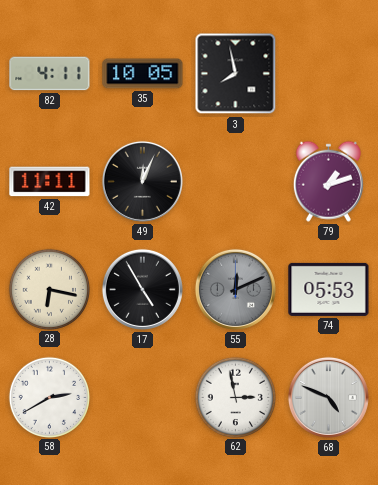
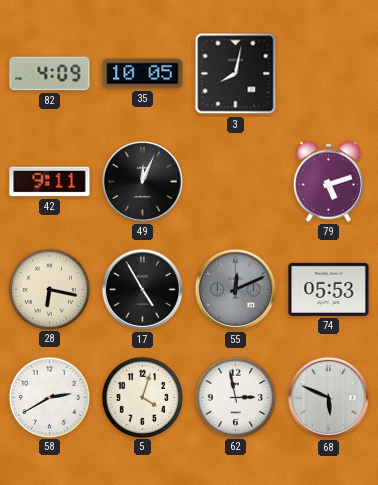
82: 4:11 -> 4:09 (50, 74)
3: 7:58 -> 8:02 (236, 74)
42: 11:11 -> 9:11 (50, 182)
79: 1:12 -> 5:12 (328, 181)
5: none -> 4:03 (142, 397)
68: 4:49 -> 5:49 (328, 397)
